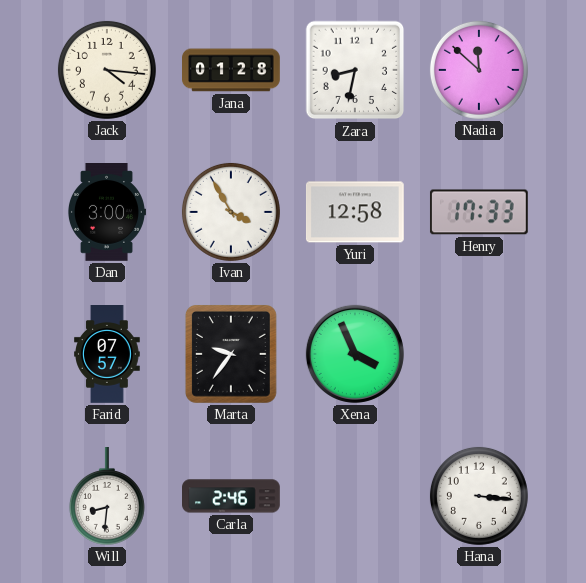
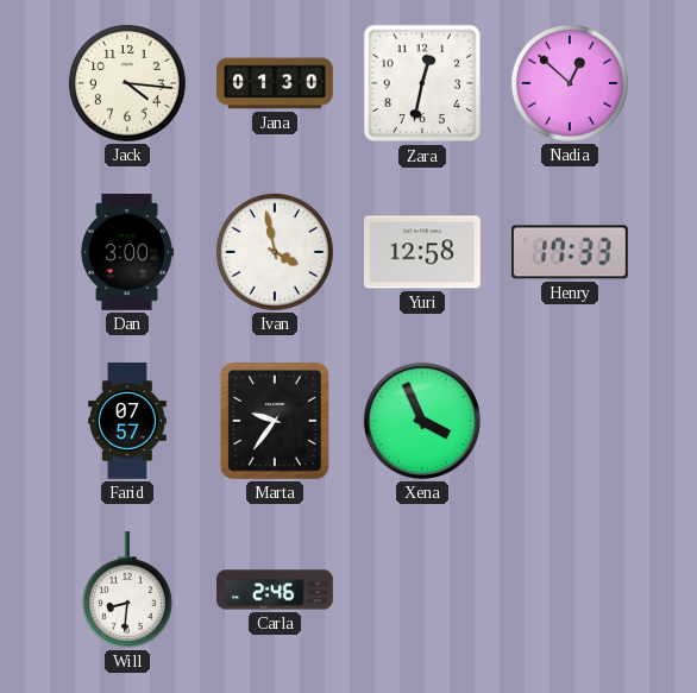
Jana: 01:28 -> 01:30 (275, 83)
Zara: 8:32 -> 12:32 (422, 83)
Nadia: 11:52 -> 12:52 (570, 83)
Ivan: 3:55 -> 3:58 (275, 252)
Hana: 3:16 -> none (479, 496)
